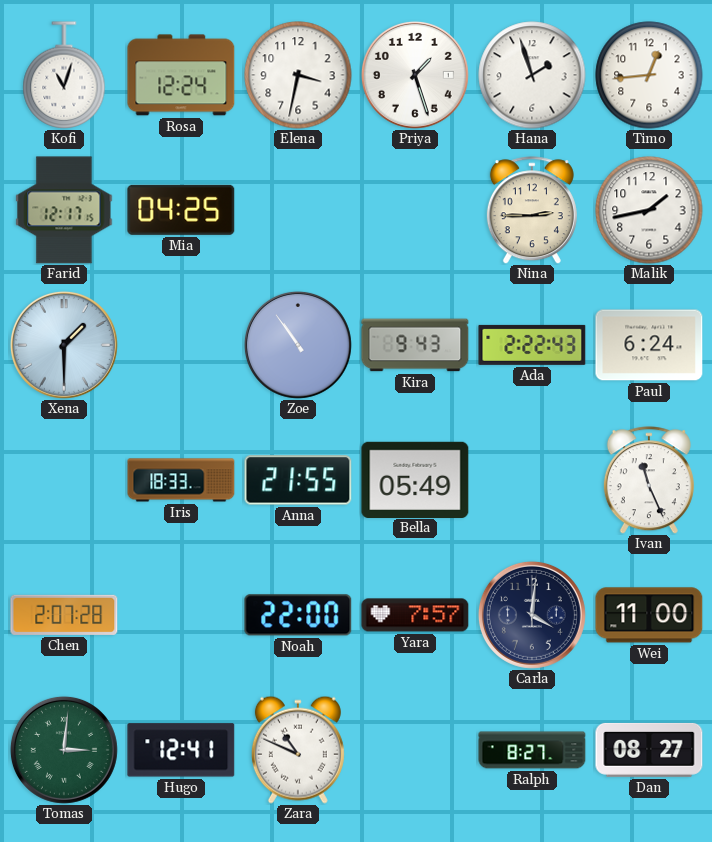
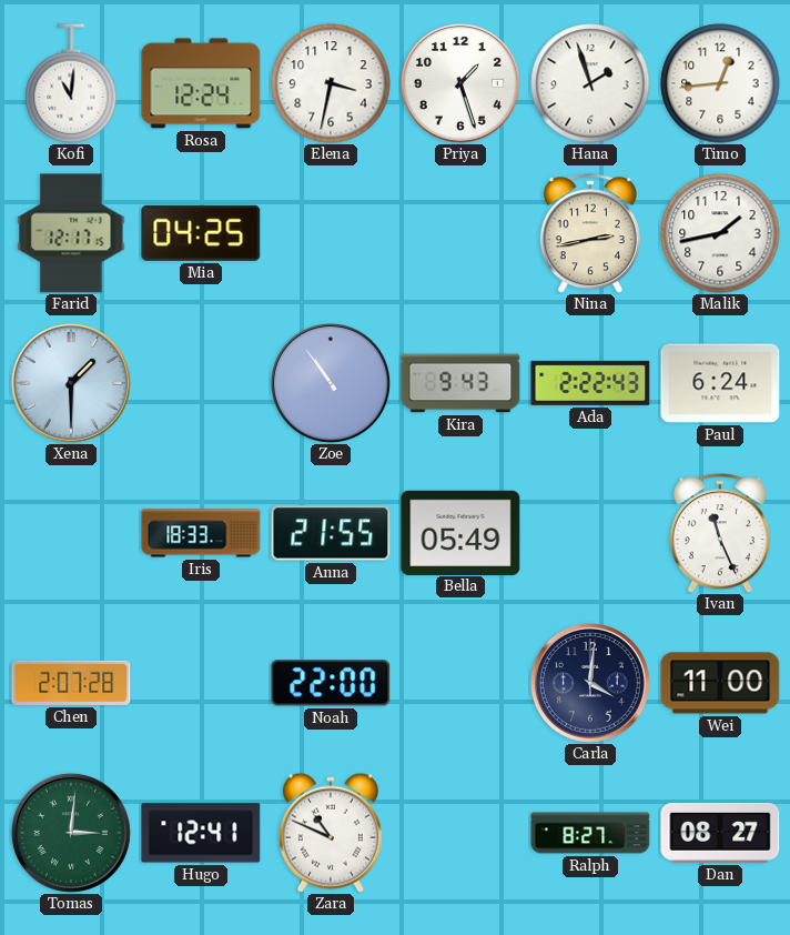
Kofi: 11:03 -> 11:01 (71, 83)
Nina: 2:45 -> 2:43 (590, 233)
Yara: 7:57 -> none (415, 615)
